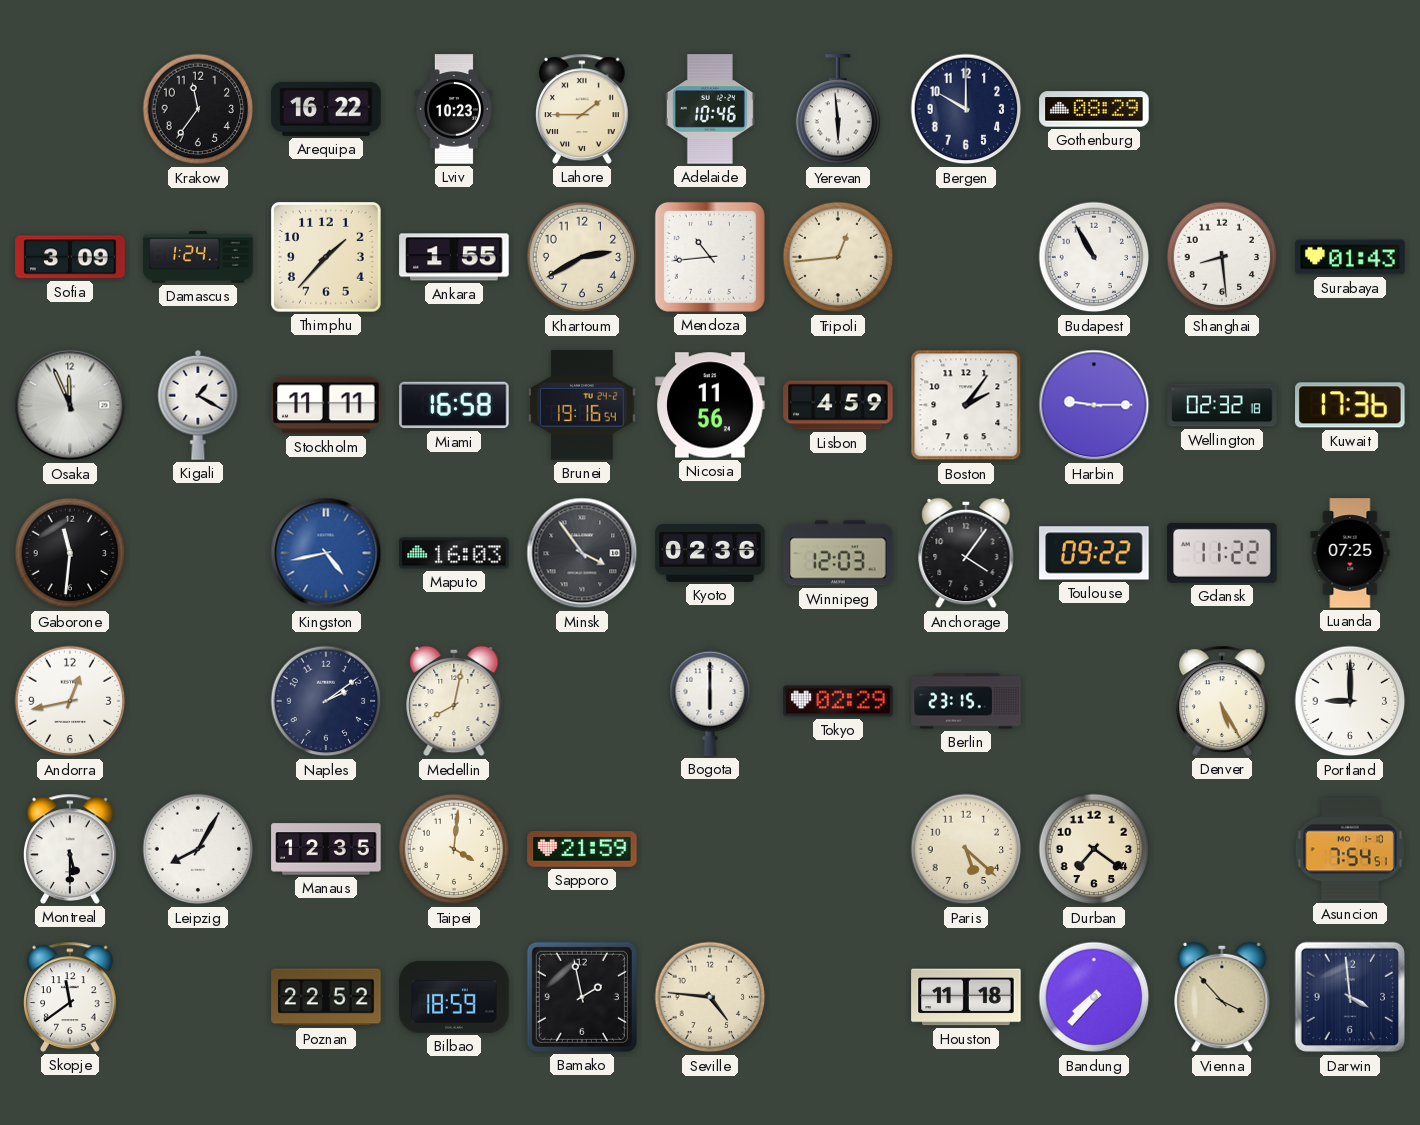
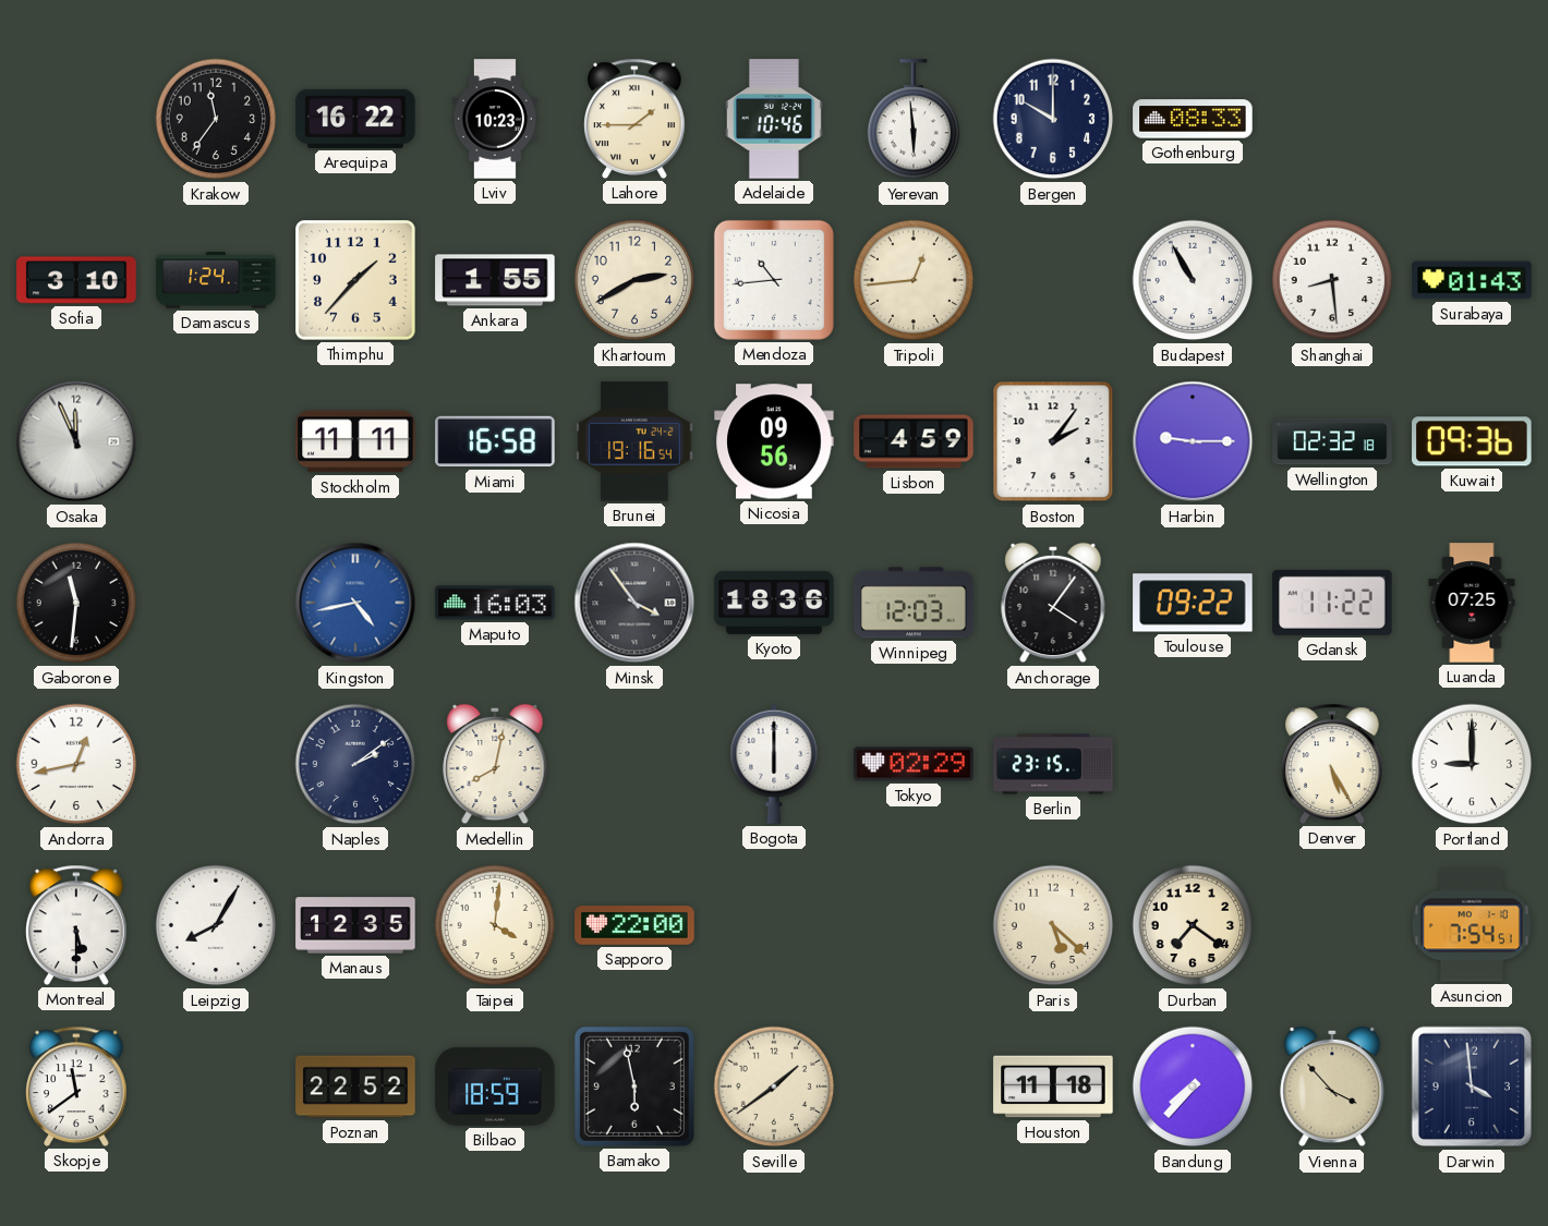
Gothenburg: 08:29 -> 08:33 (1193, 119)
Sofia: 3:09 -> 3:10 (76, 280)
Kigali: 1:20 -> none (198, 405)
Nicosia: 11:56 -> 09:56 (774, 441)
Kuwait: 17:36 -> 09:36 (1472, 441)
Kyoto: 02:36 -> 18:36 (774, 603)
Sapporo: 21:59 -> 22:00 (634, 925)
Bamako: 1:58 -> 5:58 (634, 1087)
Seville: 4:46 -> 1:39 (774, 1087)
